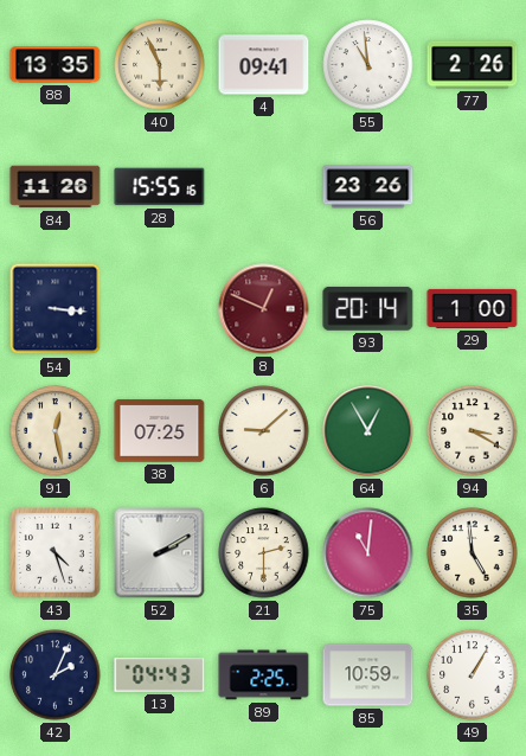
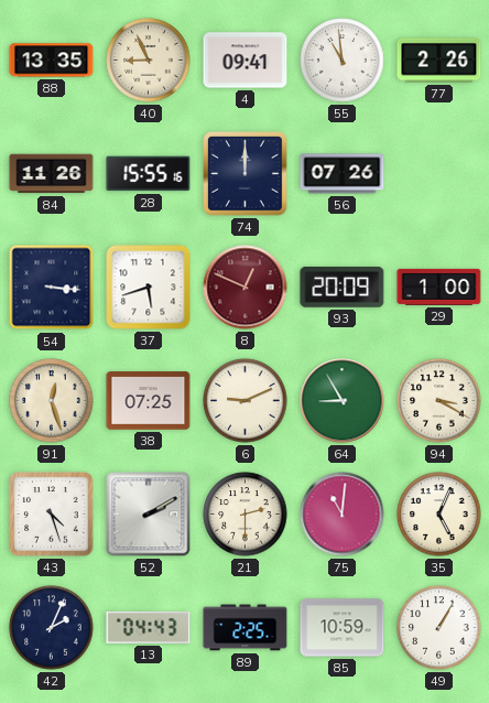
40: 5:56 -> 8:56 (149, 61)
74: none -> 12:00 (246, 174)
56: 23:26 -> 07:26 (343, 174)
37: none -> 5:42 (149, 288)
93: 20:14 -> 20:09 (343, 286)
91: 12:28 -> 12:27 (52, 401)
6: 9:08 -> 9:11 (246, 401)
64: 12:55 -> 8:55 (343, 401)
35: 4:59 -> 5:04 (439, 515)
